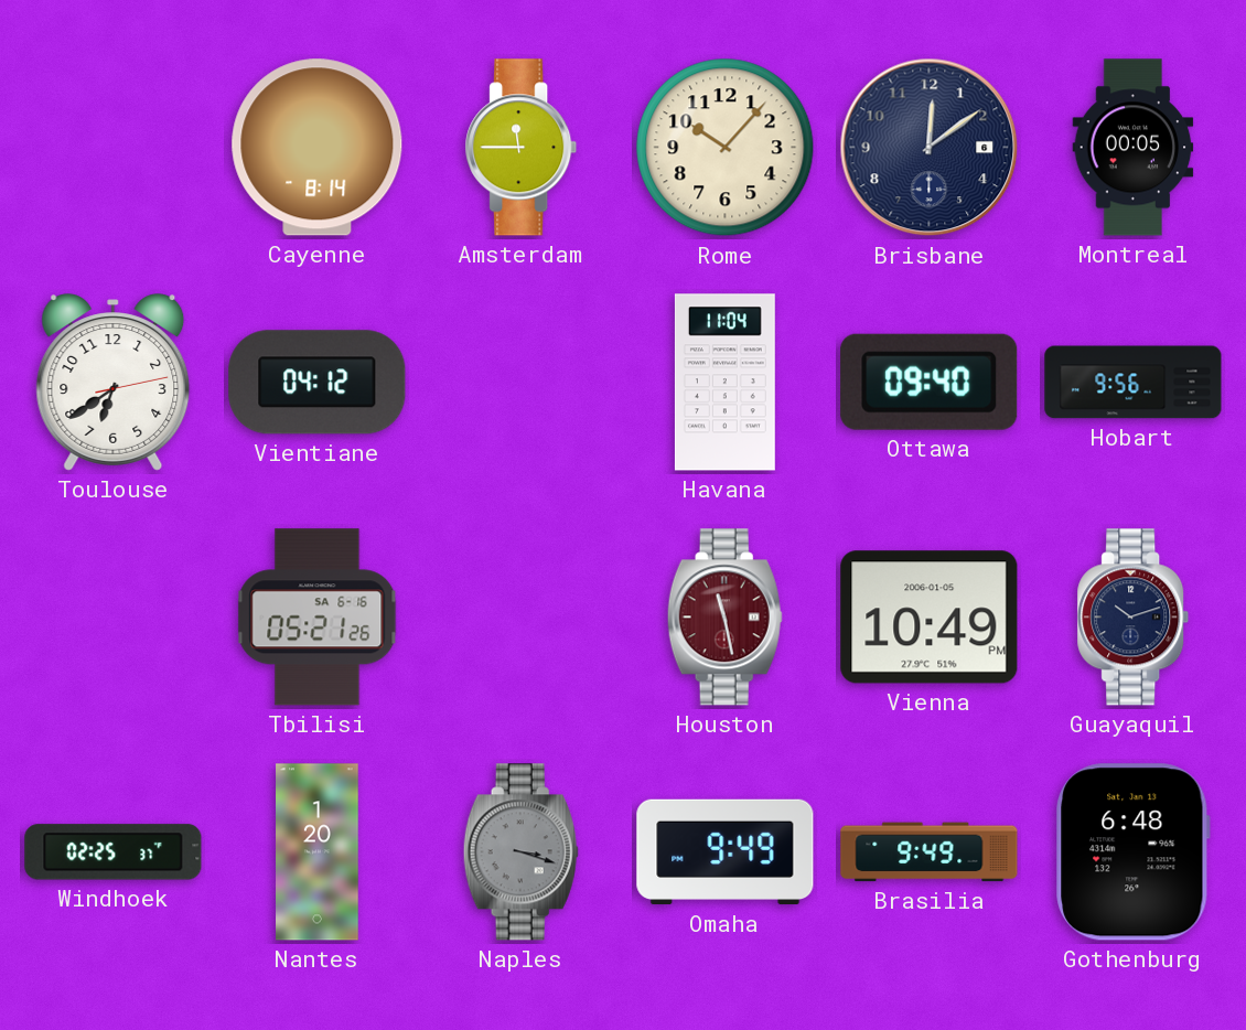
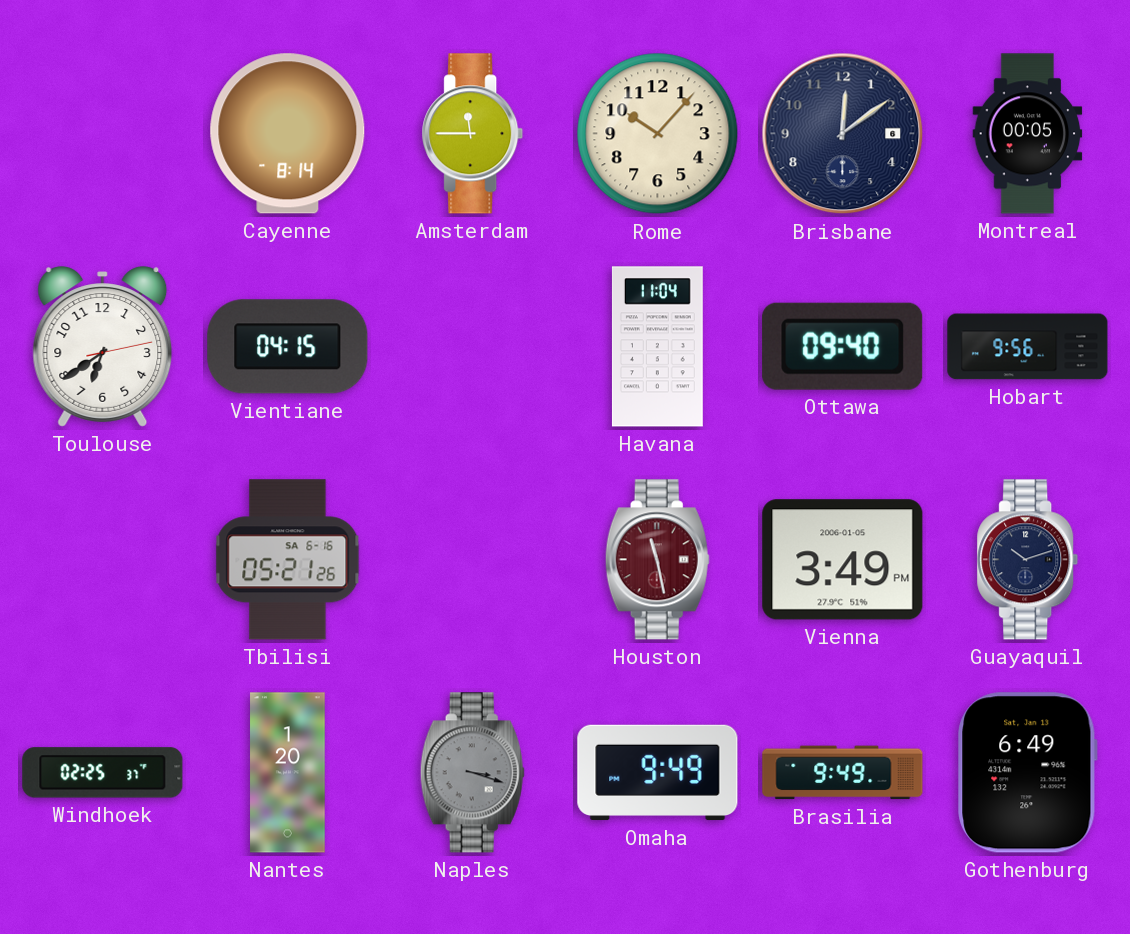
Vientiane: 04:12 -> 04:15 (288, 347)
Vienna: 10:49 -> 3:49 (843, 560)
Gothenburg: 6:48 -> 6:49 (1028, 773)
